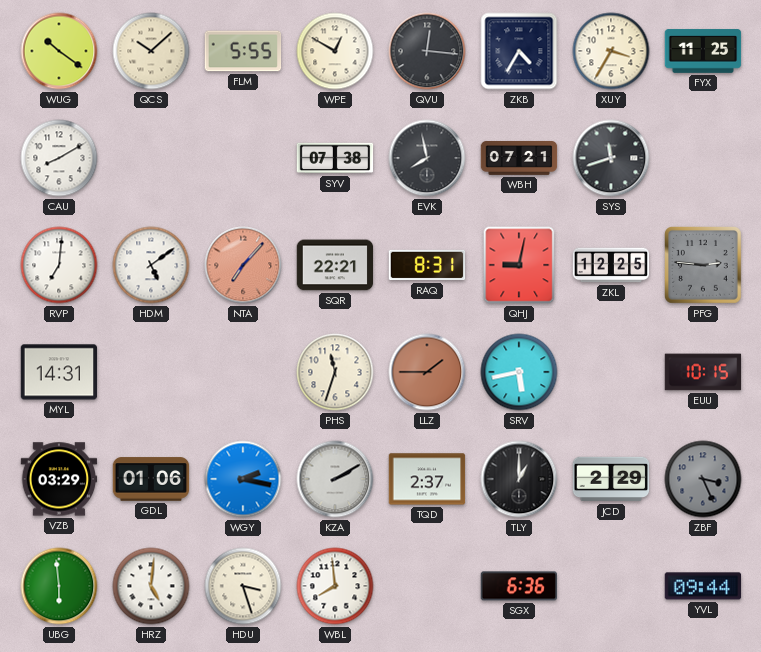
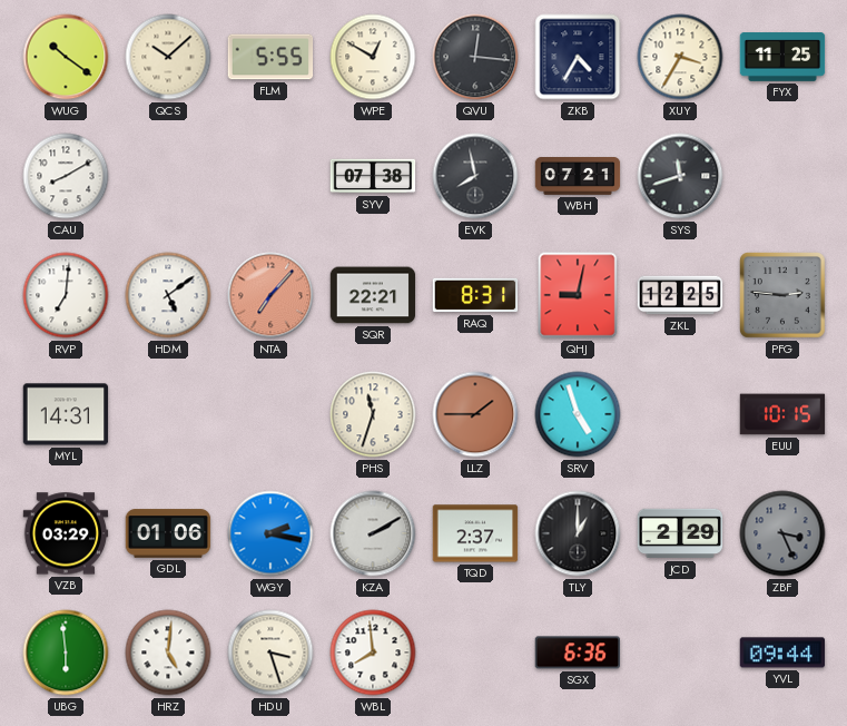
SRV: 5:43 -> 4:57 (578, 414)
